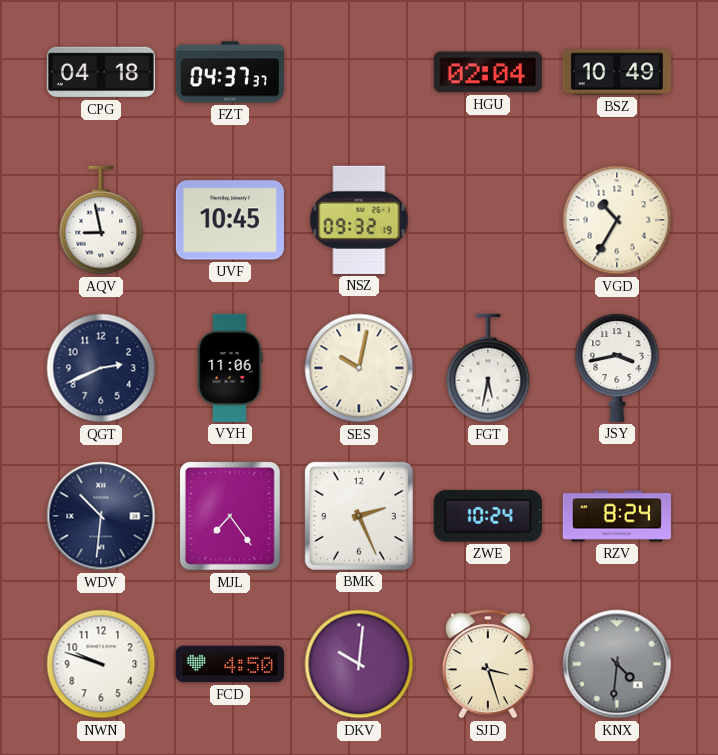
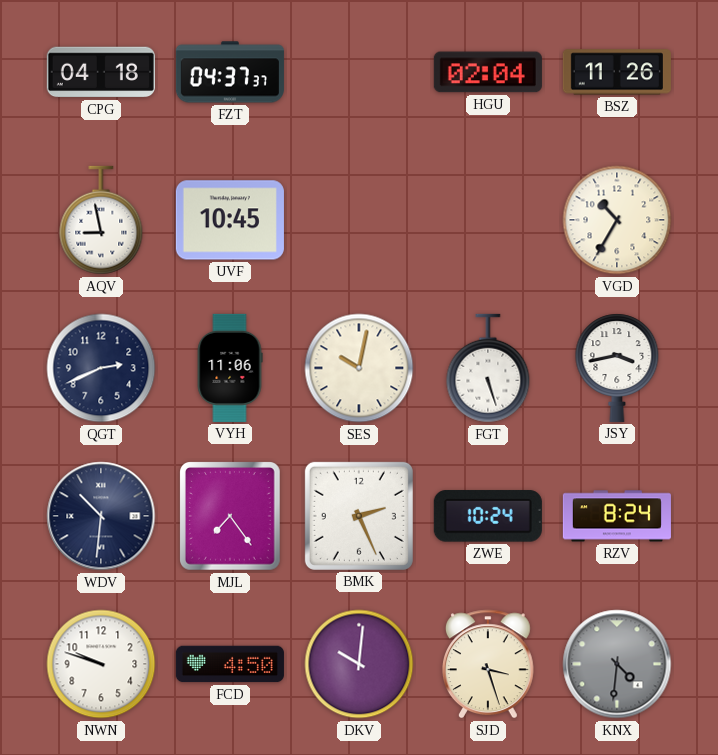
BSZ: 10:49 -> 11:26 (617, 72)
NSZ: 09:32 -> none (359, 220)
FGT: 5:32 -> 5:27 (488, 368)
